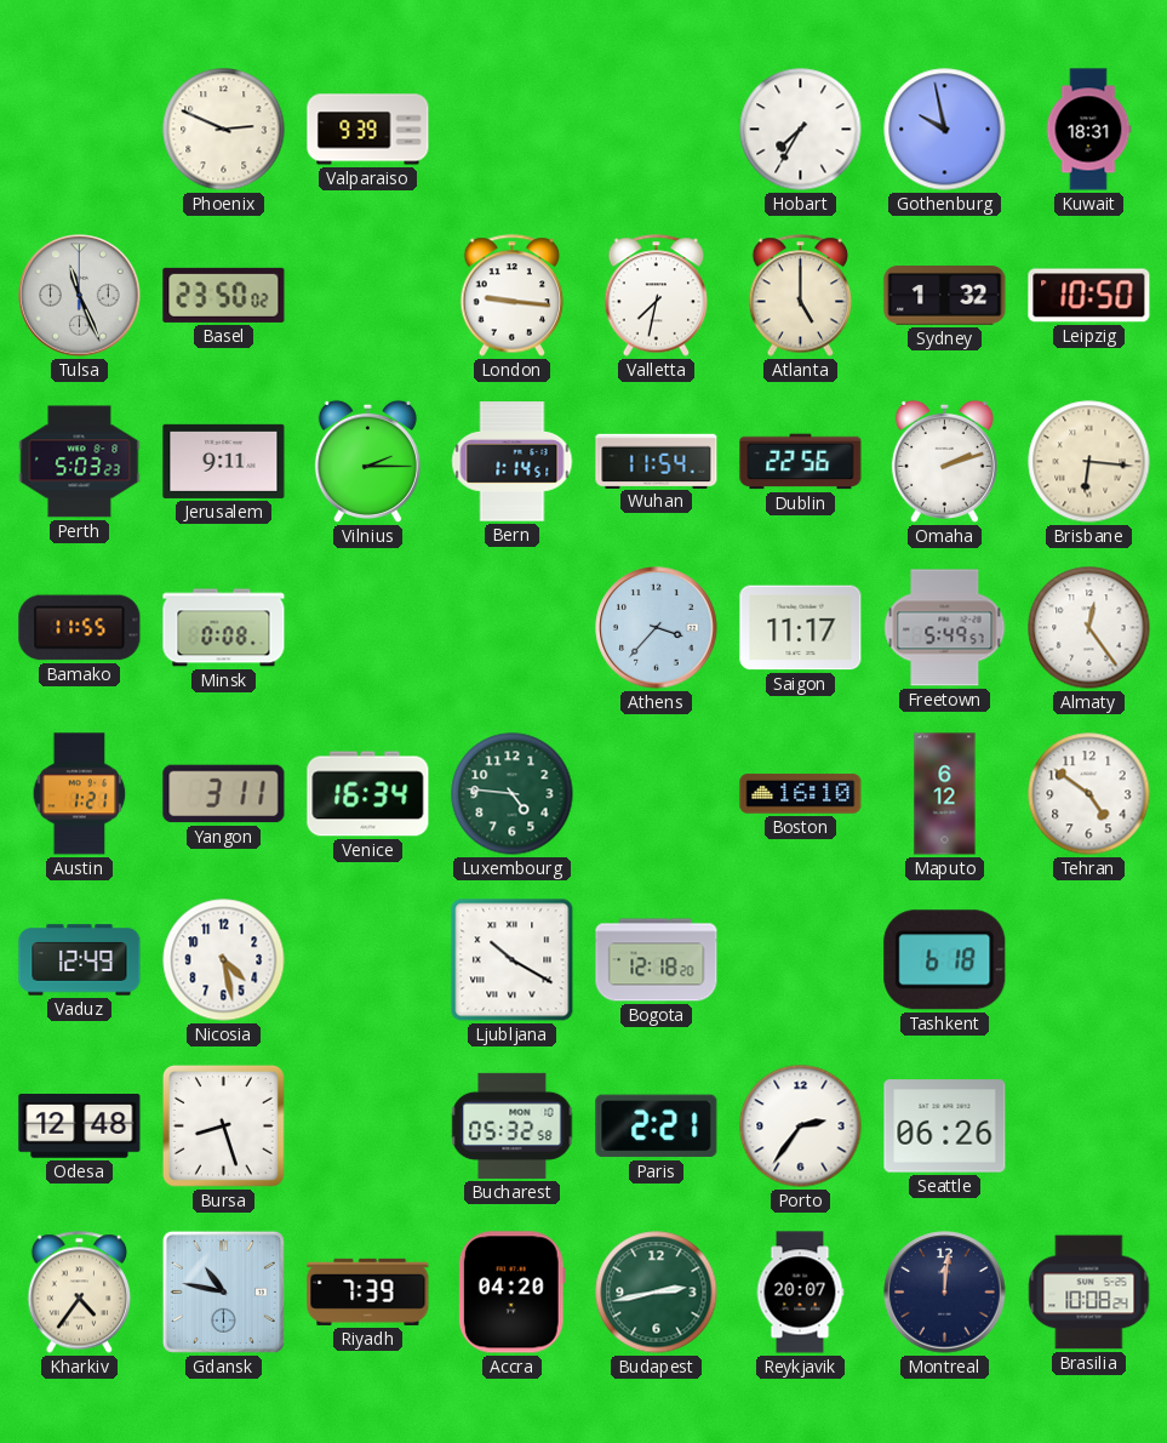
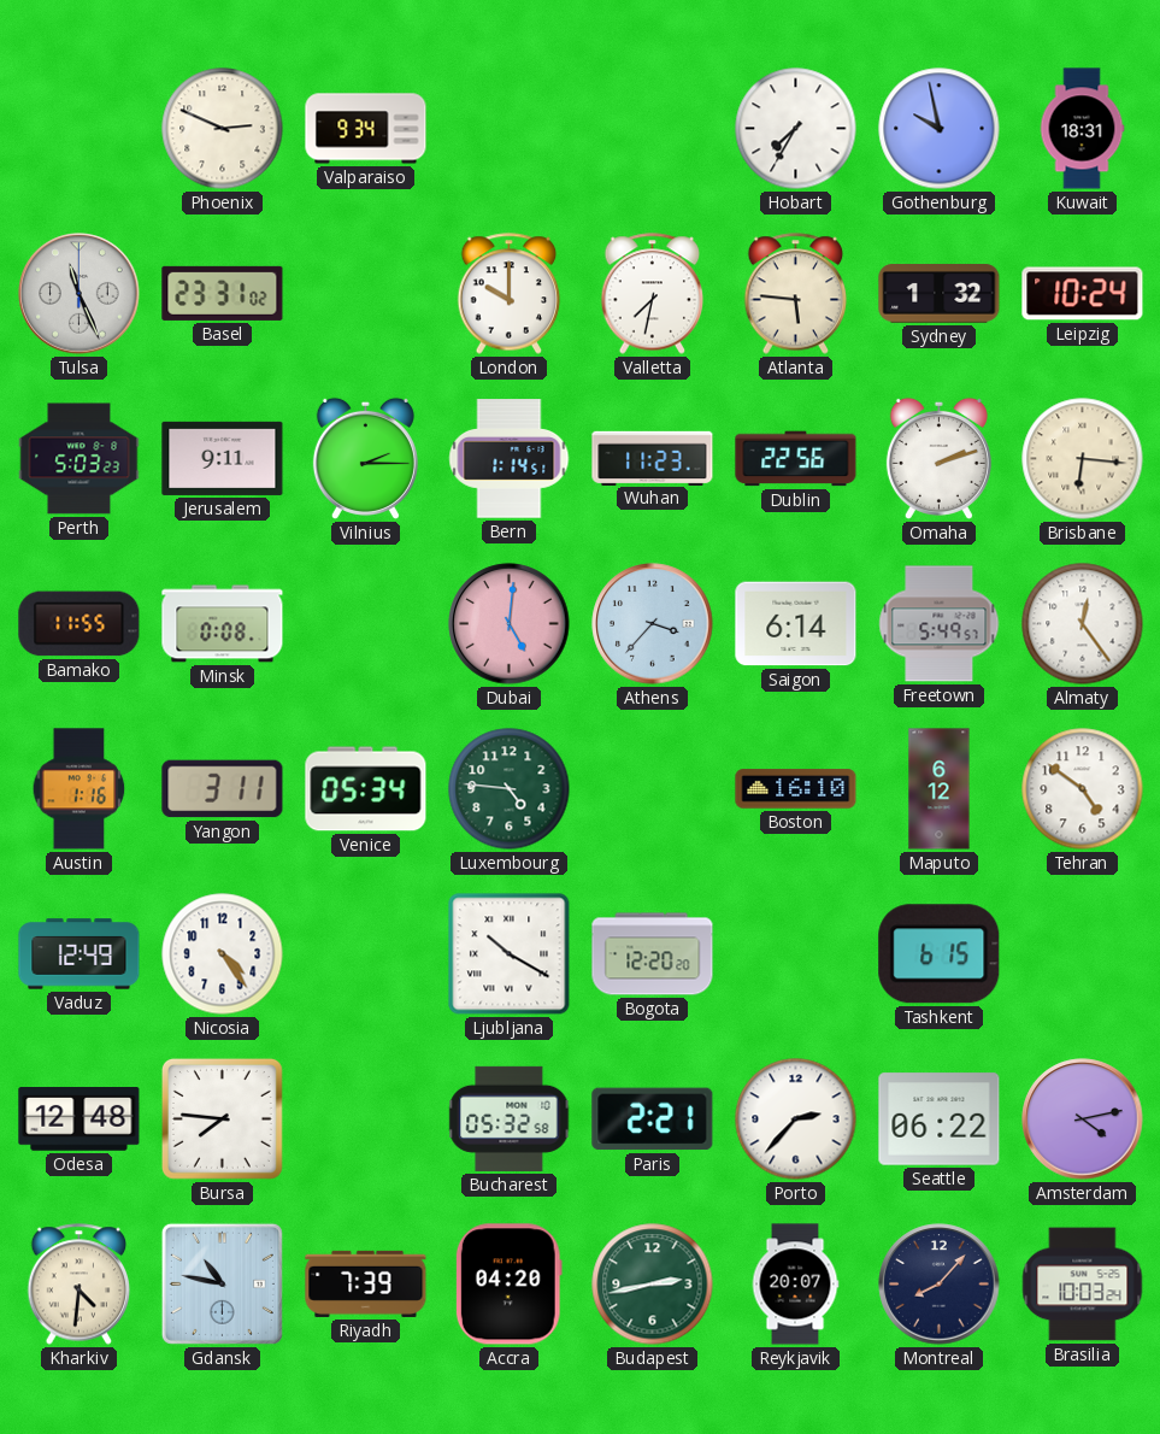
Valparaiso: 9:39 -> 9:34 (366, 129)
Basel: 23:50 -> 23:31 (223, 293)
London: 9:16 -> 10:00 (510, 294)
Atlanta: 5:00 -> 5:46 (796, 294)
Leipzig: 10:50 -> 10:24 (1083, 294)
Wuhan: 11:54 -> 11:23 (653, 458)
Dubai: none -> 5:01 (510, 624)
Saigon: 11:17 -> 6:14 (796, 624)
Austin: 1:21 -> 1:16 (80, 789)
Venice: 16:34 -> 05:34 (366, 789)
Nicosia: 4:28 -> 4:24 (223, 954)
Bogota: 12:18 -> 12:20 (653, 954)
Tashkent: 6:18 -> 6:15 (940, 954)
Bursa: 8:27 -> 7:46 (222, 1118)
Porto: 2:36 -> 2:37 (796, 1119)
Seattle: 06:26 -> 06:22 (940, 1119)
Amsterdam: none -> 4:13 (1083, 1119)
Kharkiv: 4:36 -> 4:31 (80, 1285)
Montreal: 12:01 -> 8:07 (940, 1285)
Brasilia: 10:08 -> 10:03 (1083, 1285)
